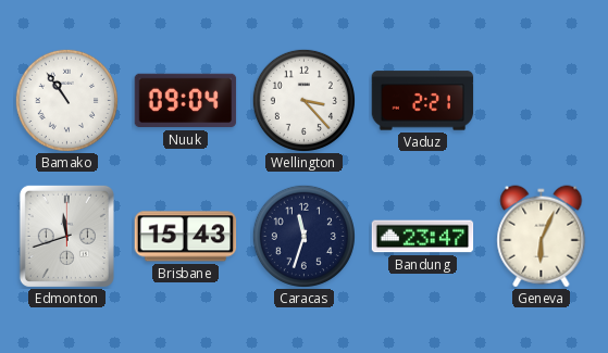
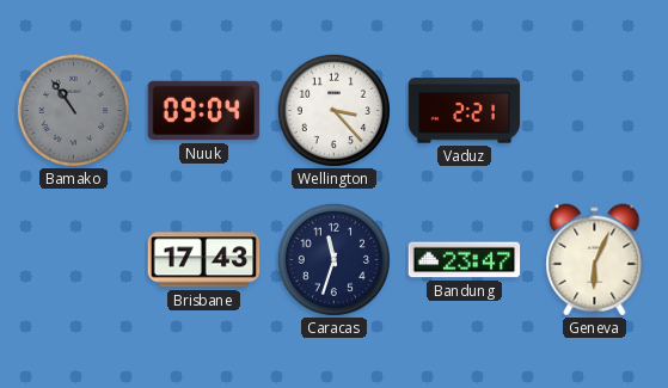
Bamako dial: white -> grey (73, 110)
Edmonton: 11:42 -> none (66, 236)
Brisbane: 15:43 -> 17:43 (204, 260)
